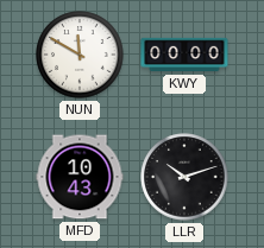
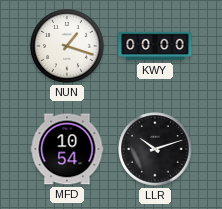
NUN: 11:50 -> 1:18 (67, 46)
MFD: 10:43 -> 10:54 (67, 149)
